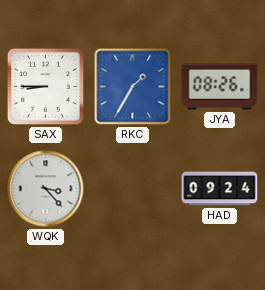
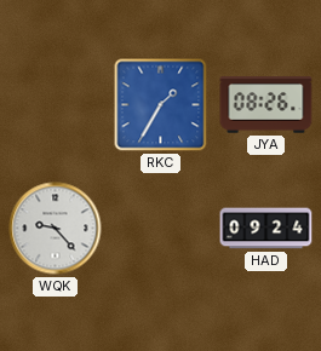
SAX: 8:45 -> none (45, 86)
WQK: 3:23 -> 9:23 (56, 229)
